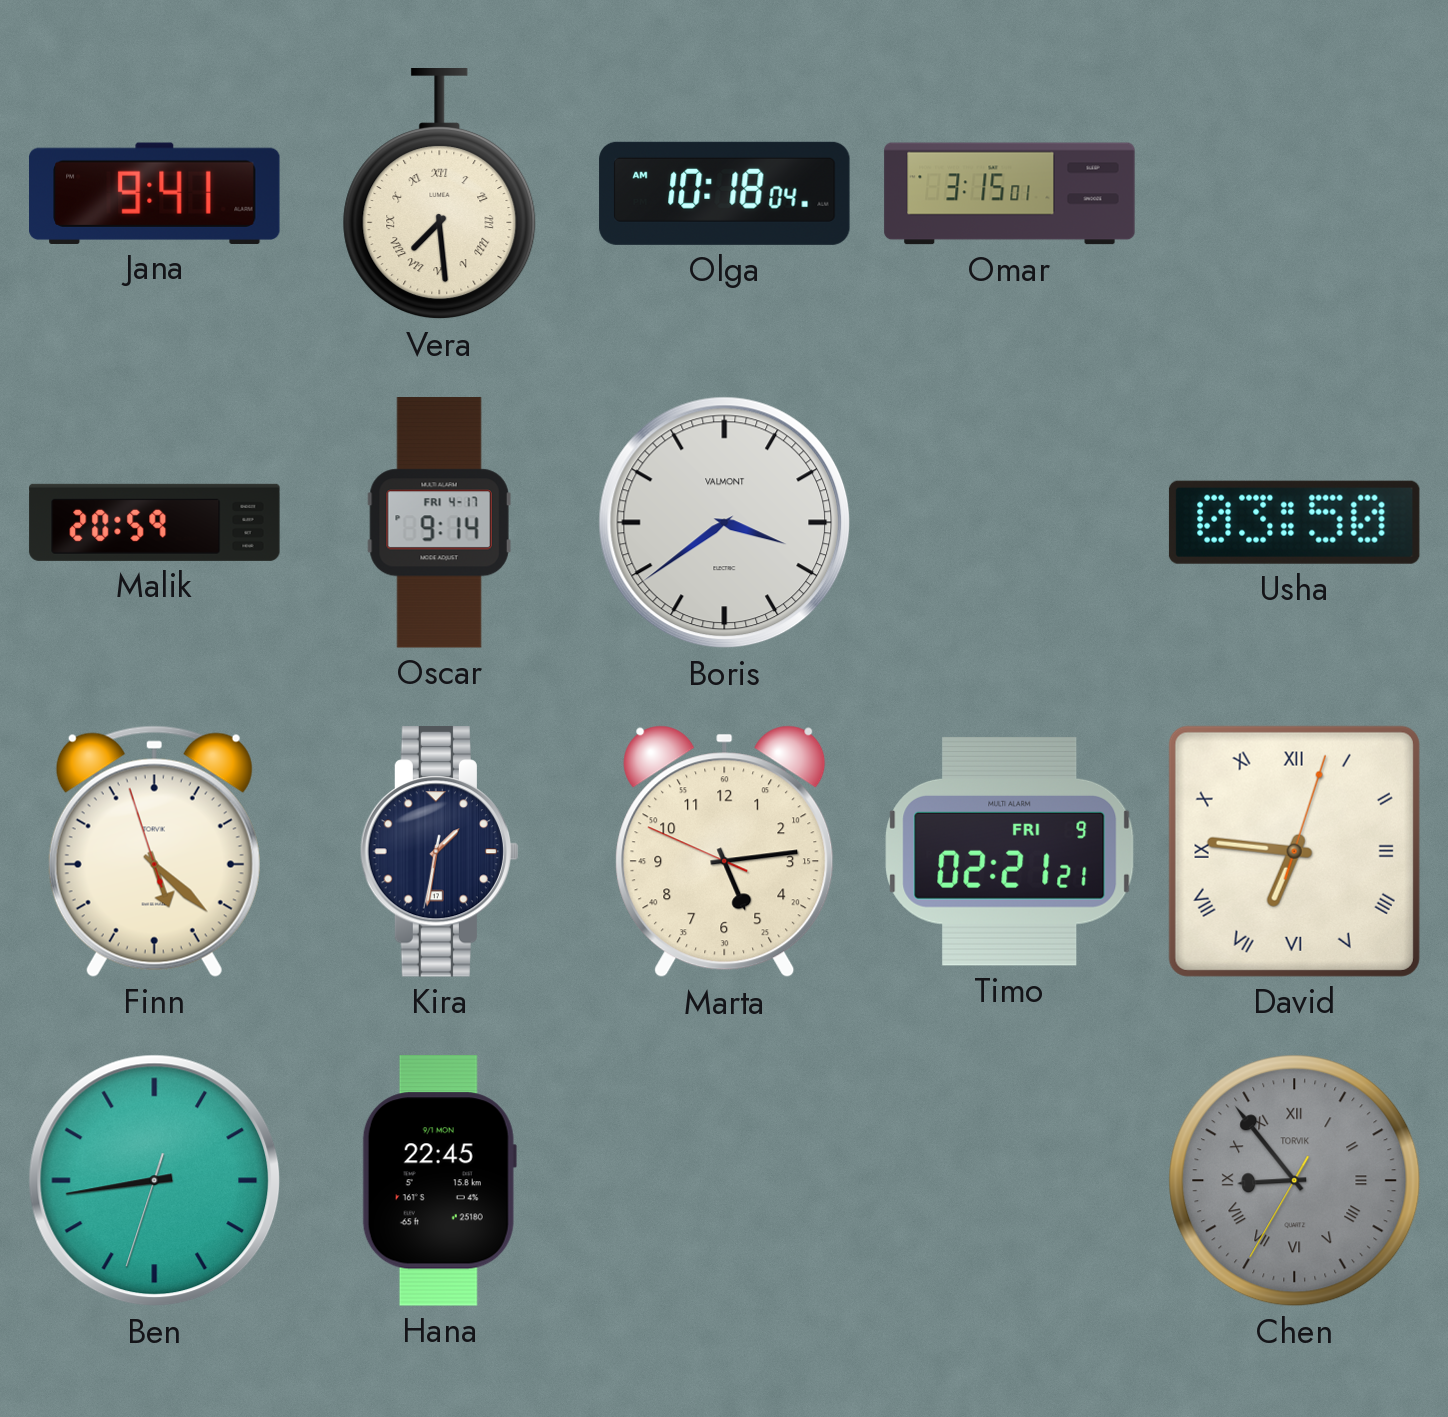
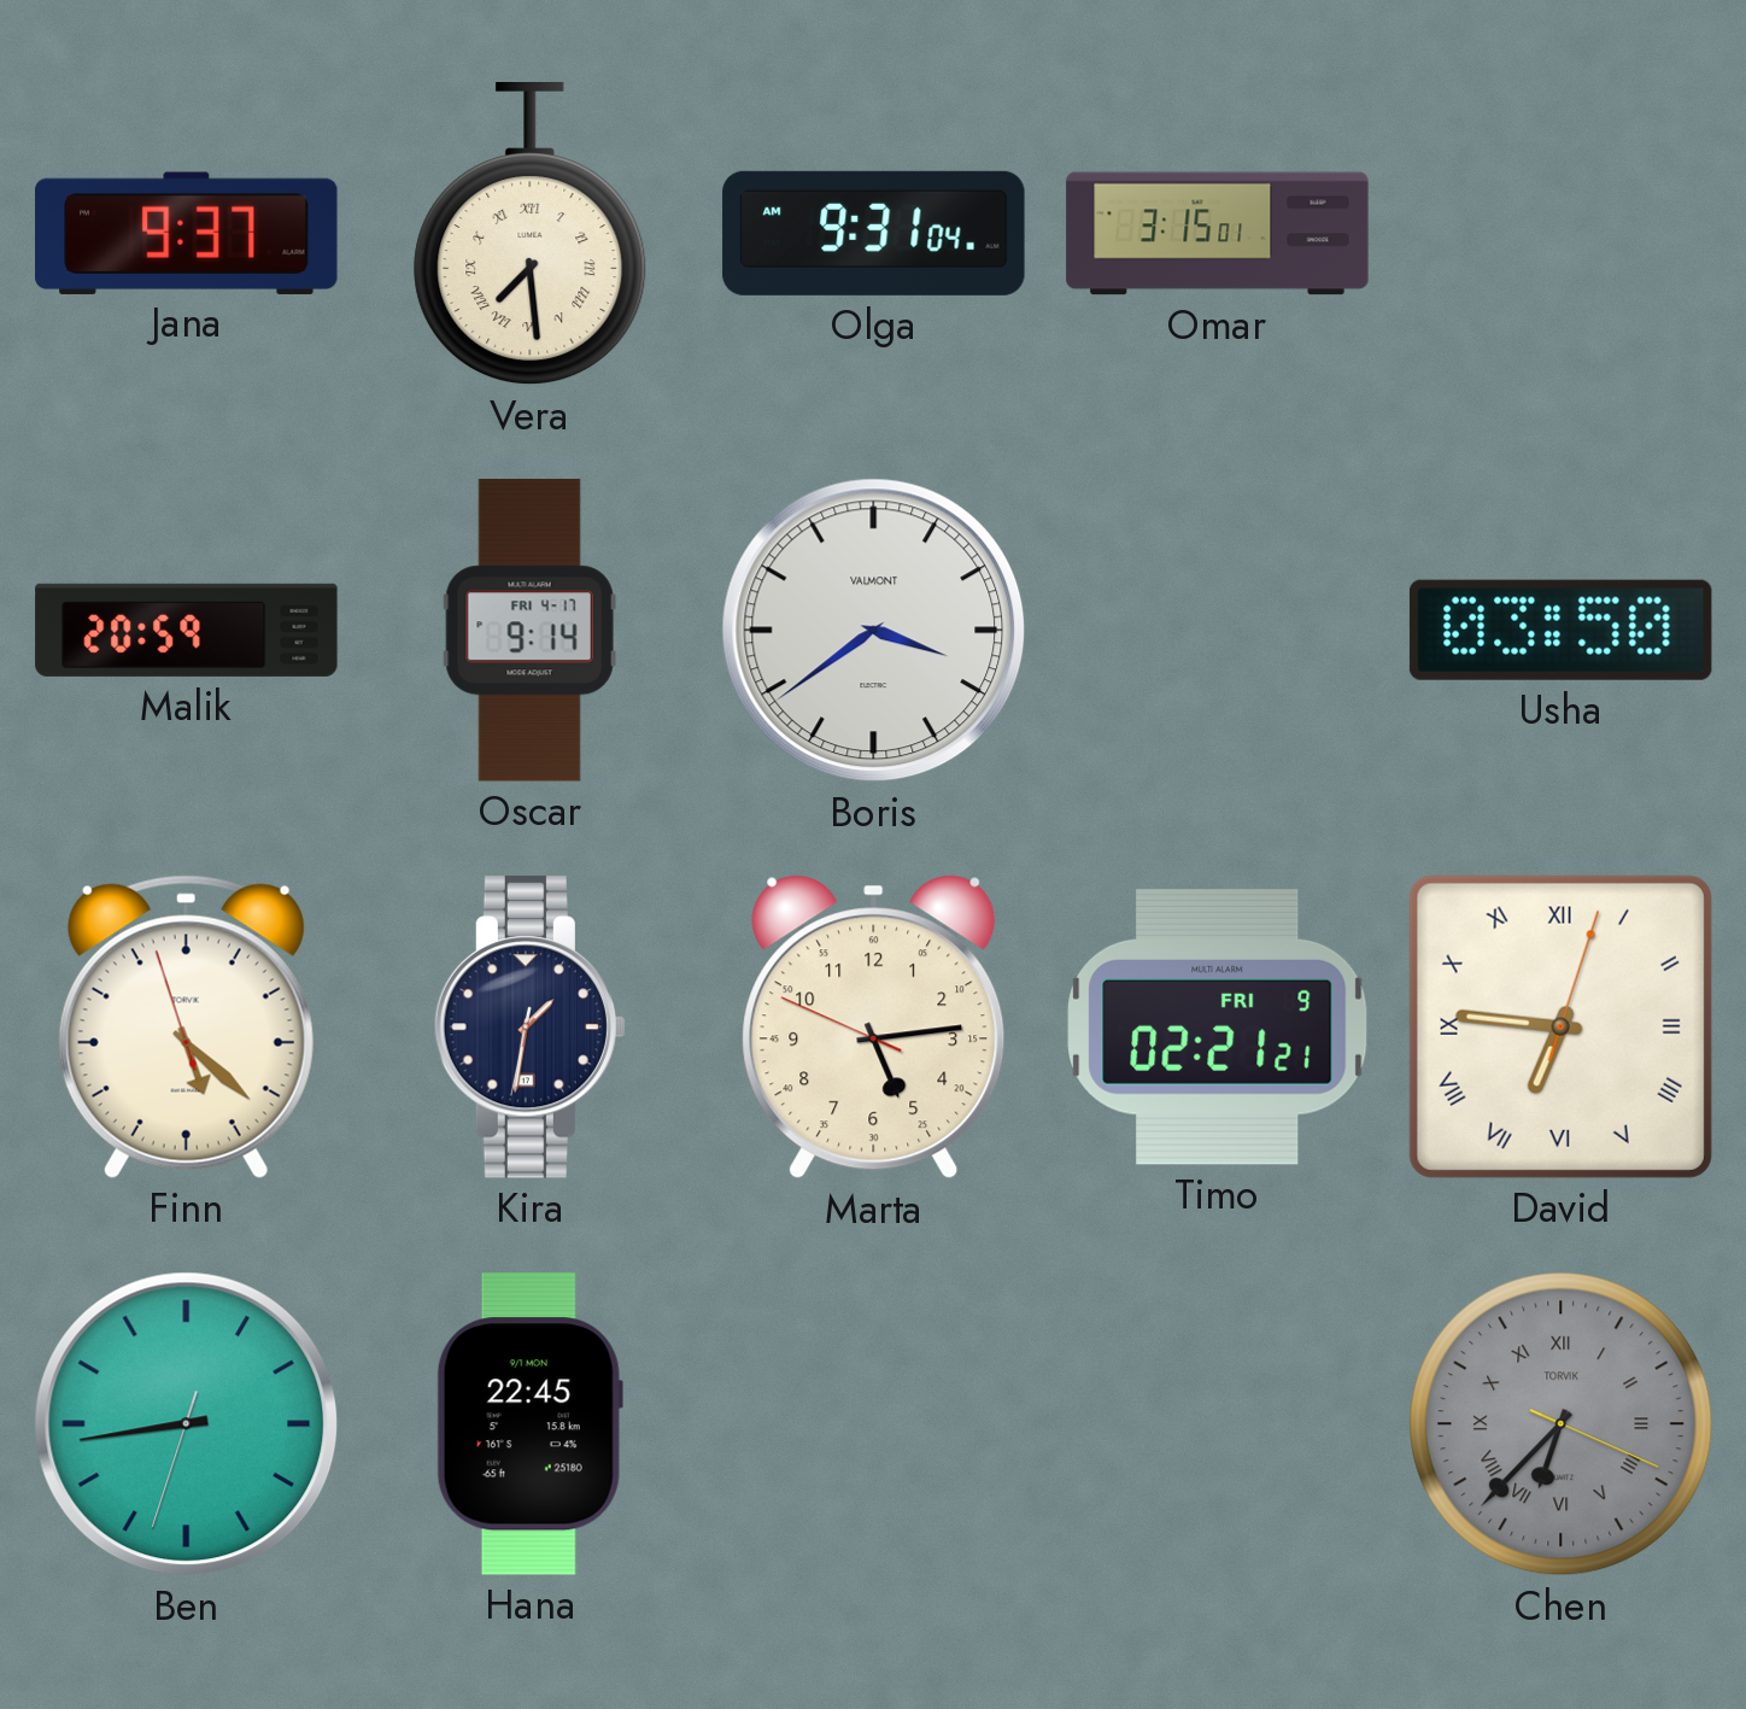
Jana: 9:41 -> 9:37 (187, 233)
Olga: 10:18 -> 9:31 (874, 233)
Chen: 8:53 -> 6:37 (1562, 1424)
